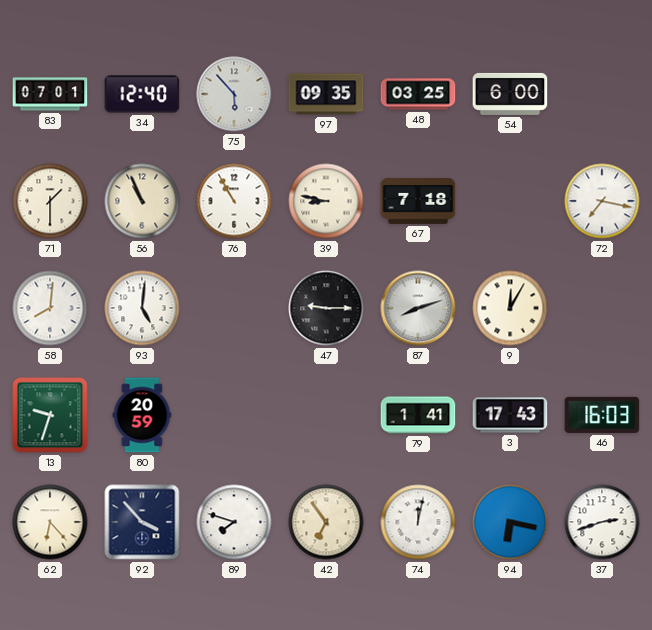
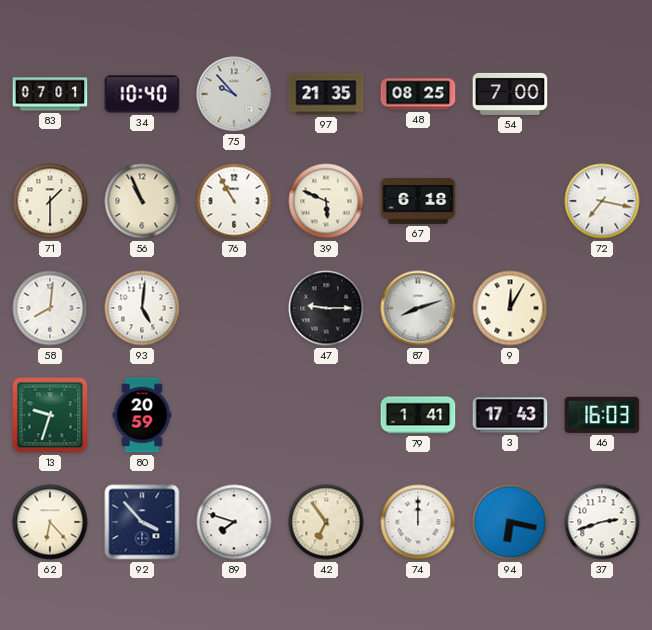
34: 12:40 -> 10:40 (142, 94)
75: 5:53 -> 9:53 (234, 94)
97: 09:35 -> 21:35 (326, 94)
48: 03:25 -> 08:25 (418, 94)
54: 6:00 -> 7:00 (510, 94)
39: 8:47 -> 5:49 (326, 201)
67: 7:18 -> 6:18 (418, 202)
74: 12:02 -> 12:00 (418, 522)
